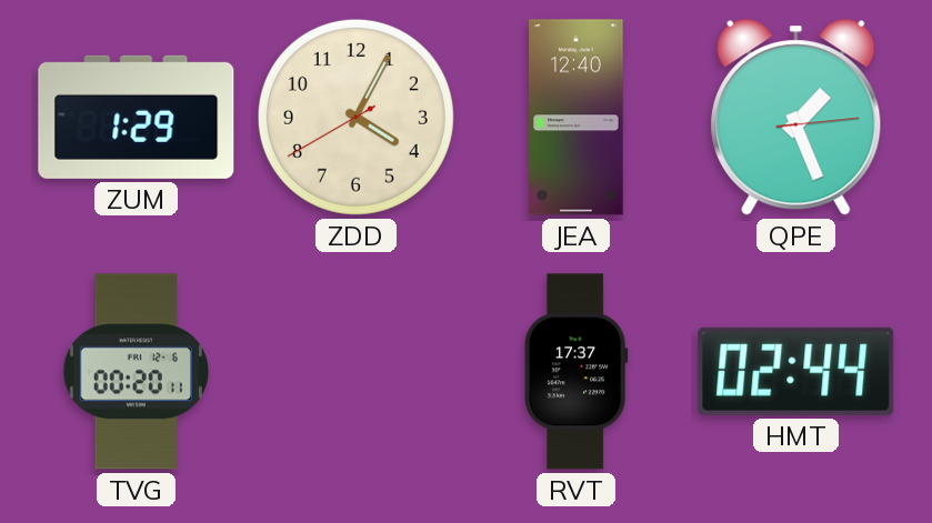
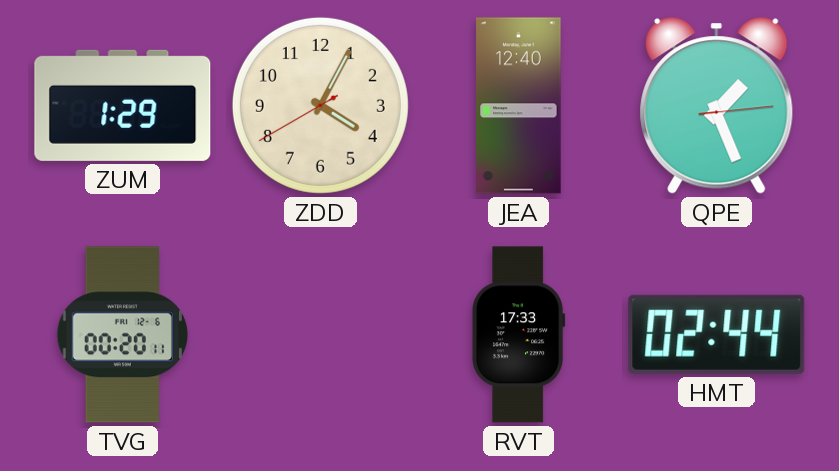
RVT: 17:37 -> 17:33 (519, 335)
